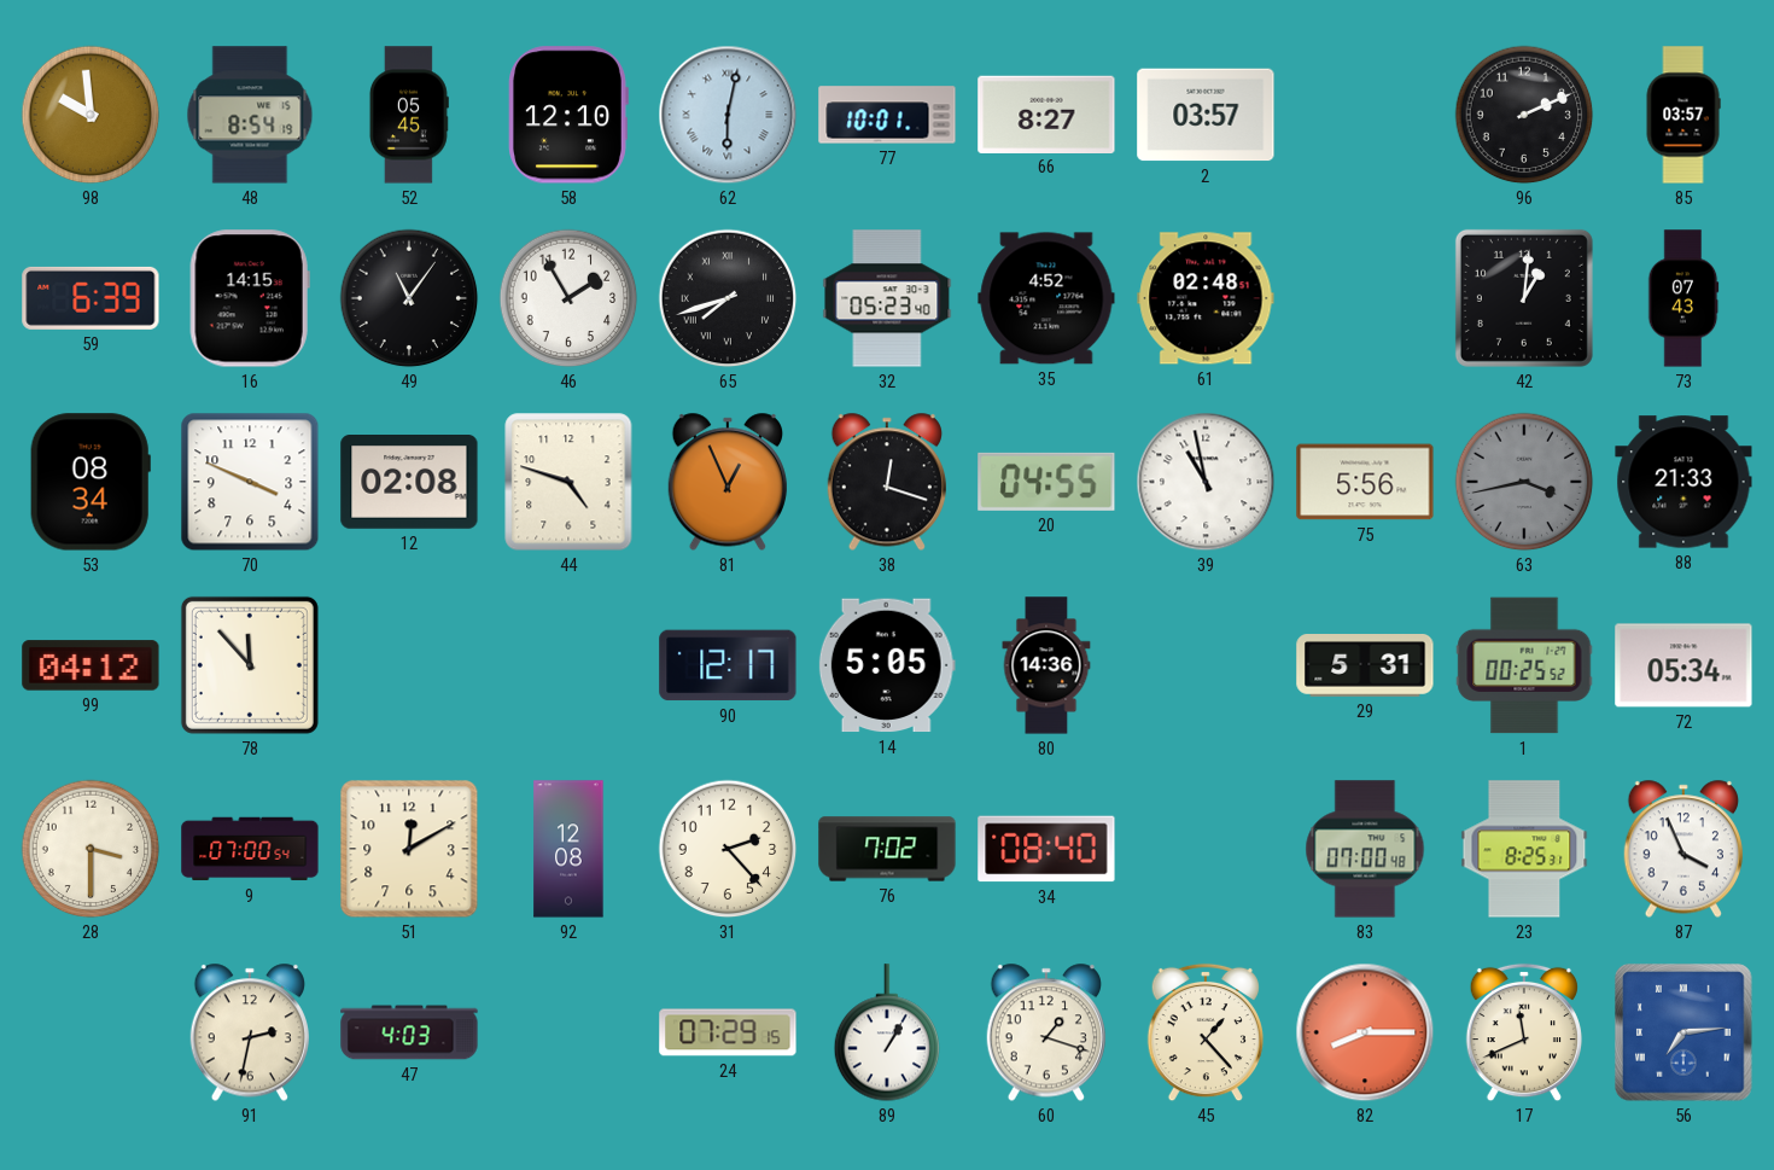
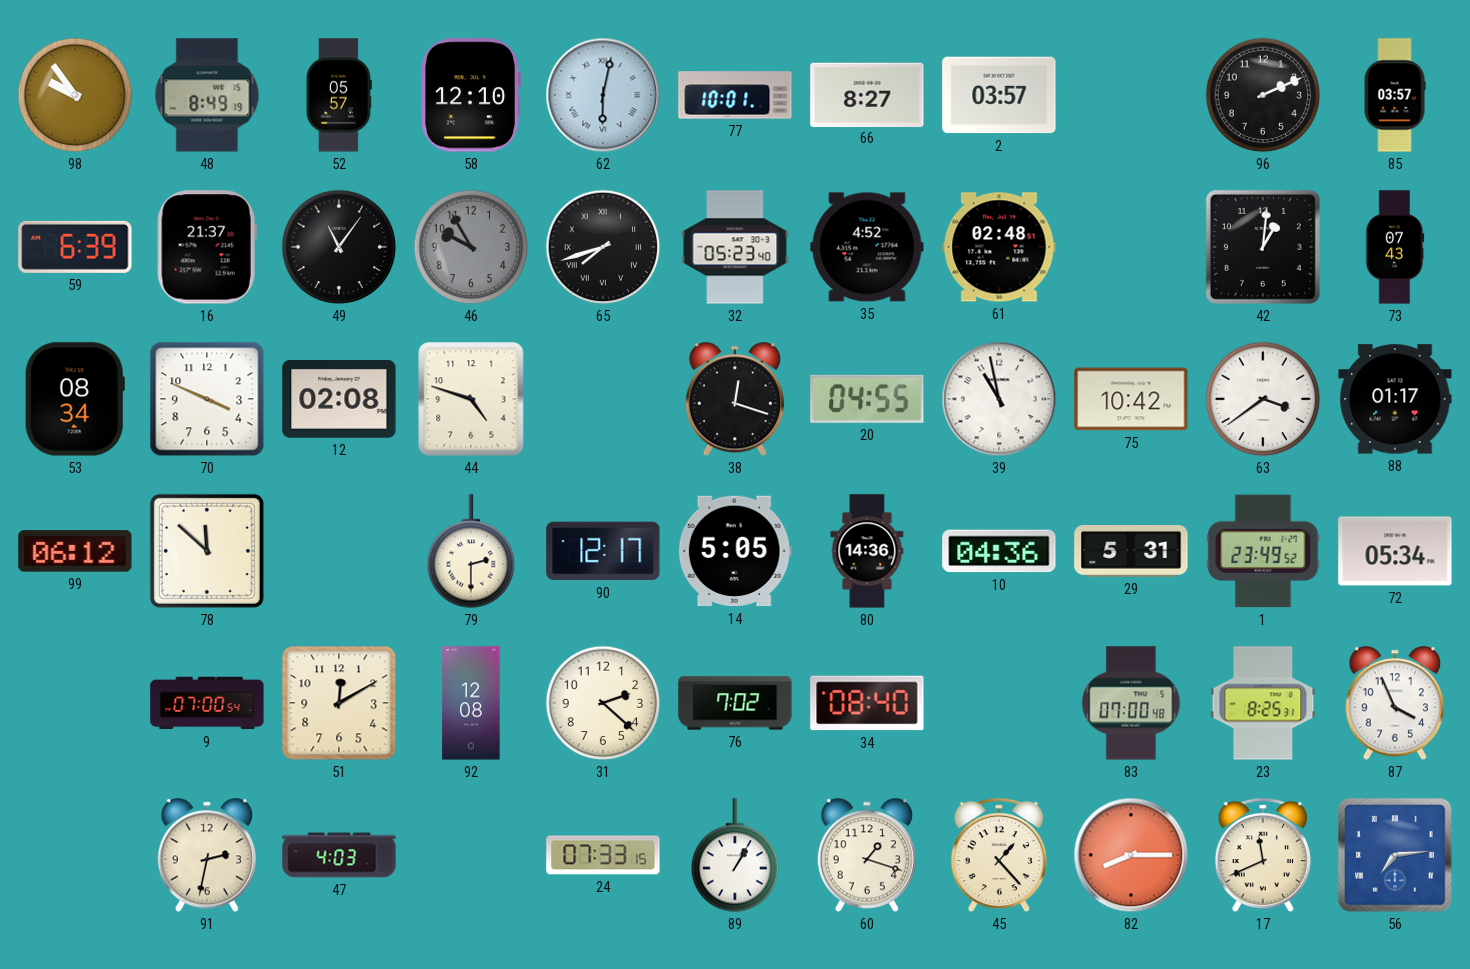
98: 9:59 -> 9:54 (75, 95)
48: 8:54 -> 8:49 (207, 95)
52: 05:45 -> 05:57 (339, 95)
16: 14:15 -> 21:37 (207, 247)
46: 1:55 -> 9:55 (471, 247)
46 dial: white -> grey (471, 247)
81: 12:56 -> none (726, 482)
75: 5:56 -> 10:42 (1131, 399)
63: 3:43 -> 3:39 (1263, 399)
63 dial: grey -> white (1263, 399)
88: 21:33 -> 01:17 (1395, 399)
99: 04:12 -> 06:12 (75, 551)
78: 11:53 -> 11:52 (207, 551)
79: none -> 2:30 (471, 551)
10: none -> 04:36 (999, 551)
1: 00:25 -> 23:49 (1263, 551)
28: 3:30 -> none (91, 849)
31: 2:23 -> 2:22 (603, 703)
24: 07:29 -> 07:33 (603, 855)
